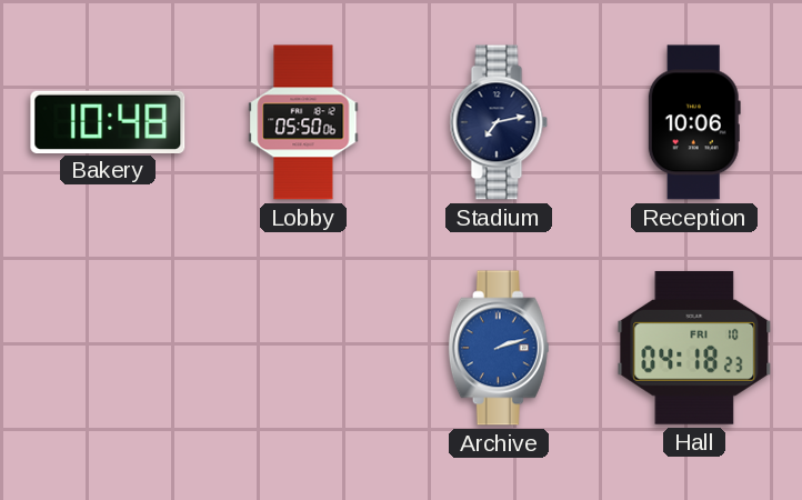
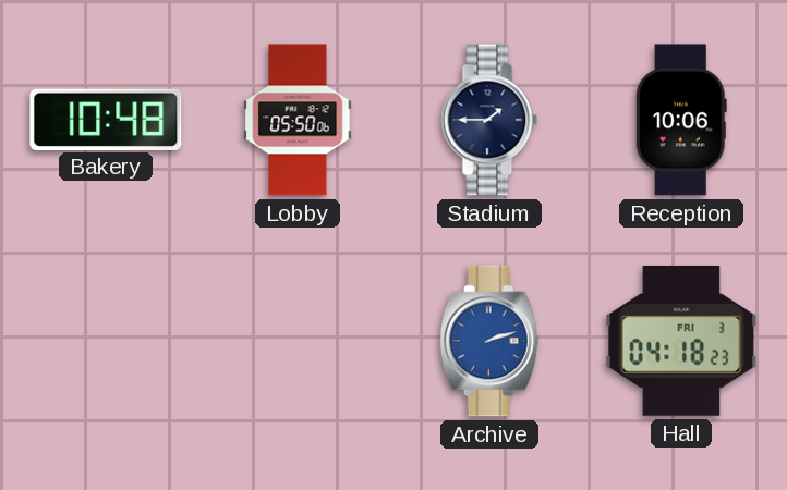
Stadium: 7:13 -> 1:45 (489, 120)
Hall date: FRI 10 -> FRI 3 (681, 341)
